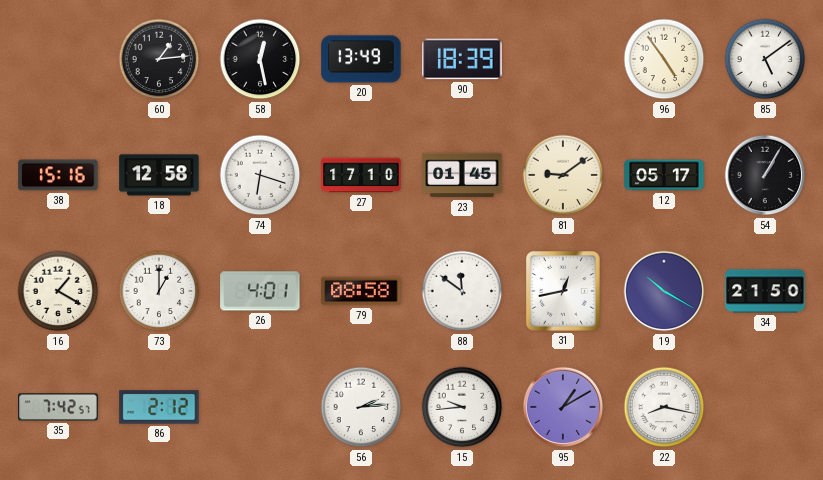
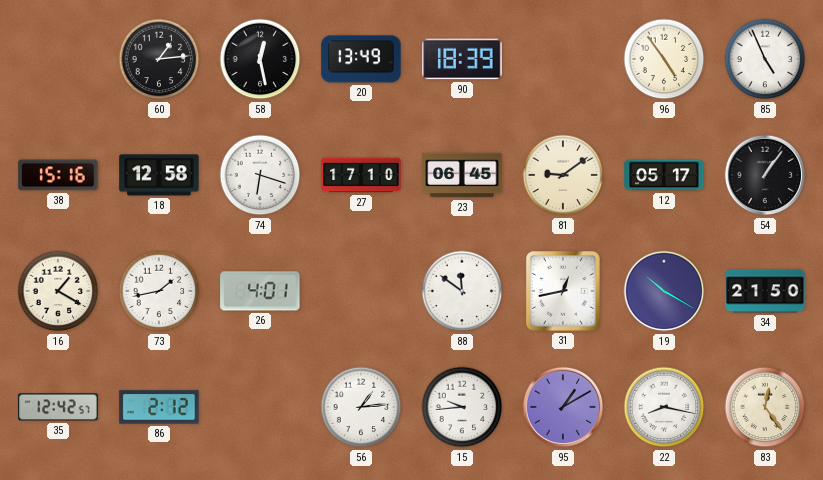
85: 5:09 -> 4:56 (765, 59)
23: 01:45 -> 06:45 (462, 175)
54: 1:05 -> 1:06 (765, 175)
73: 1:00 -> 1:43 (159, 291)
79: 08:58 -> none (361, 291)
35: 7:42 -> 12:42 (58, 407)
56: 2:14 -> 1:14 (361, 407)
83: none -> 12:24 (765, 407)
